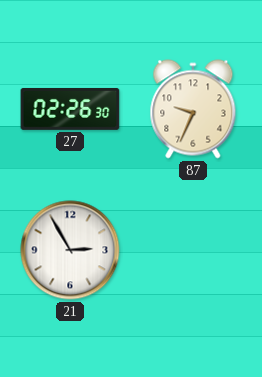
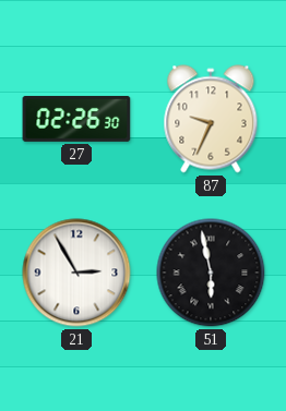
51: none -> 5:58 (211, 273)
